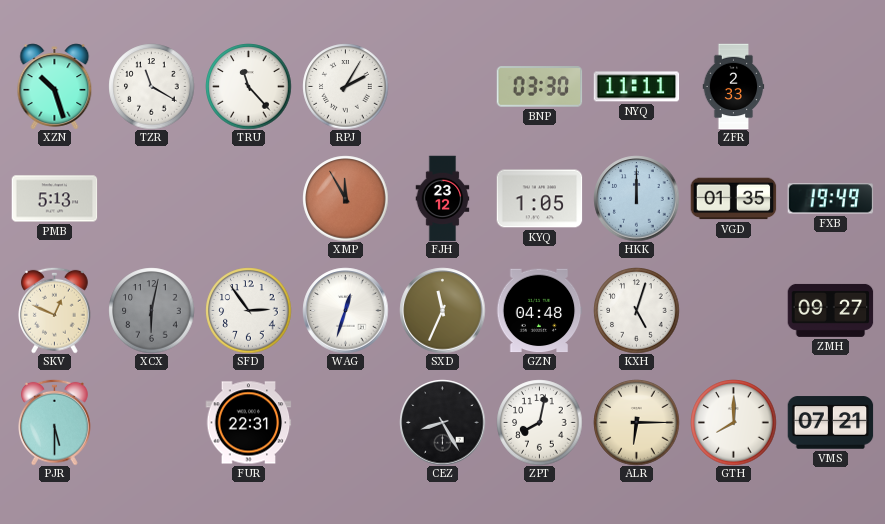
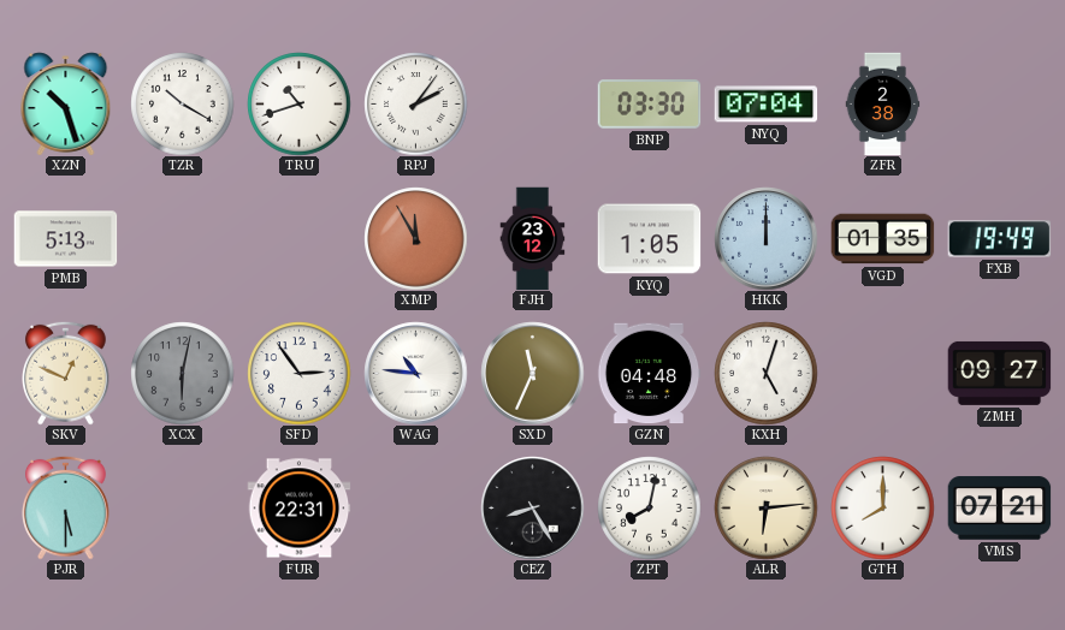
TZR: 11:20 -> 10:20 (182, 103)
TRU: 11:23 -> 10:42 (298, 103)
RPJ: 2:05 -> 2:06 (415, 103)
NYQ: 11:11 -> 07:04 (765, 105)
ZFR: 2:33 -> 2:38 (883, 103)
WAG: 12:33 -> 10:46 (415, 373)
ALR: 6:15 -> 6:14 (765, 507)
